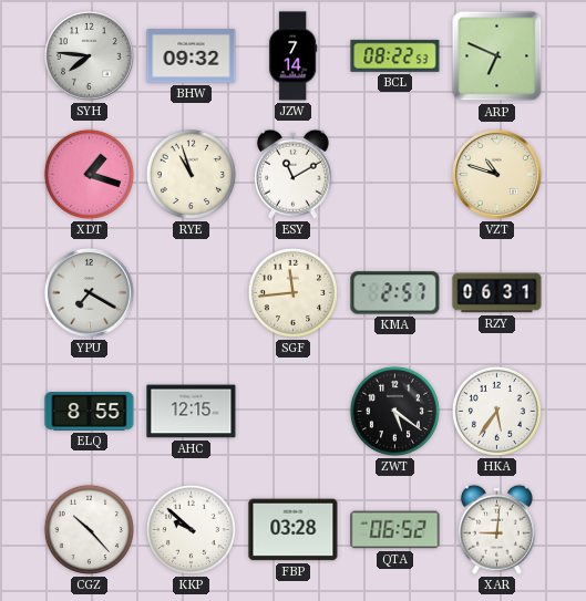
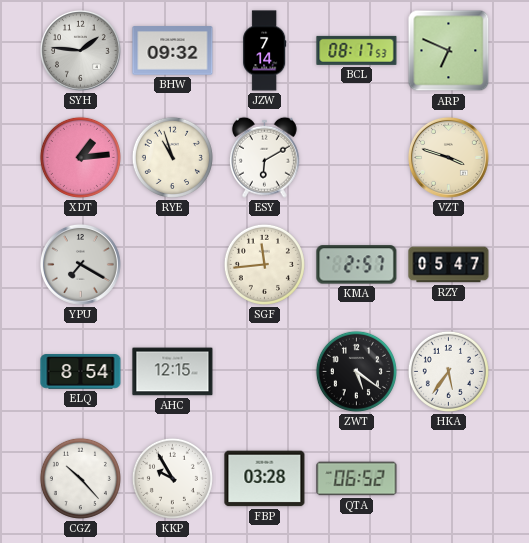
SYH: 7:46 -> 1:46 (80, 50)
BCL: 08:22 -> 08:17 (357, 50)
XDT: 1:18 -> 1:14 (80, 157)
ESY: 11:10 -> 6:10 (264, 157)
VZT: 10:48 -> 3:48 (448, 157)
RZY: 06:31 -> 05:47 (449, 265)
ELQ: 8:55 -> 8:54 (81, 372)
KKP: 9:52 -> 9:55 (172, 478)
XAR: 9:01 -> none (496, 529)
